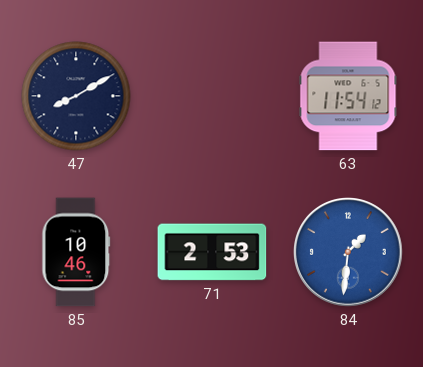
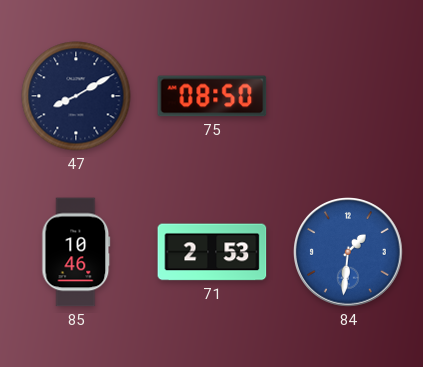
75: none -> 08:50 (212, 96)
63: 11:54 -> none (348, 96)
